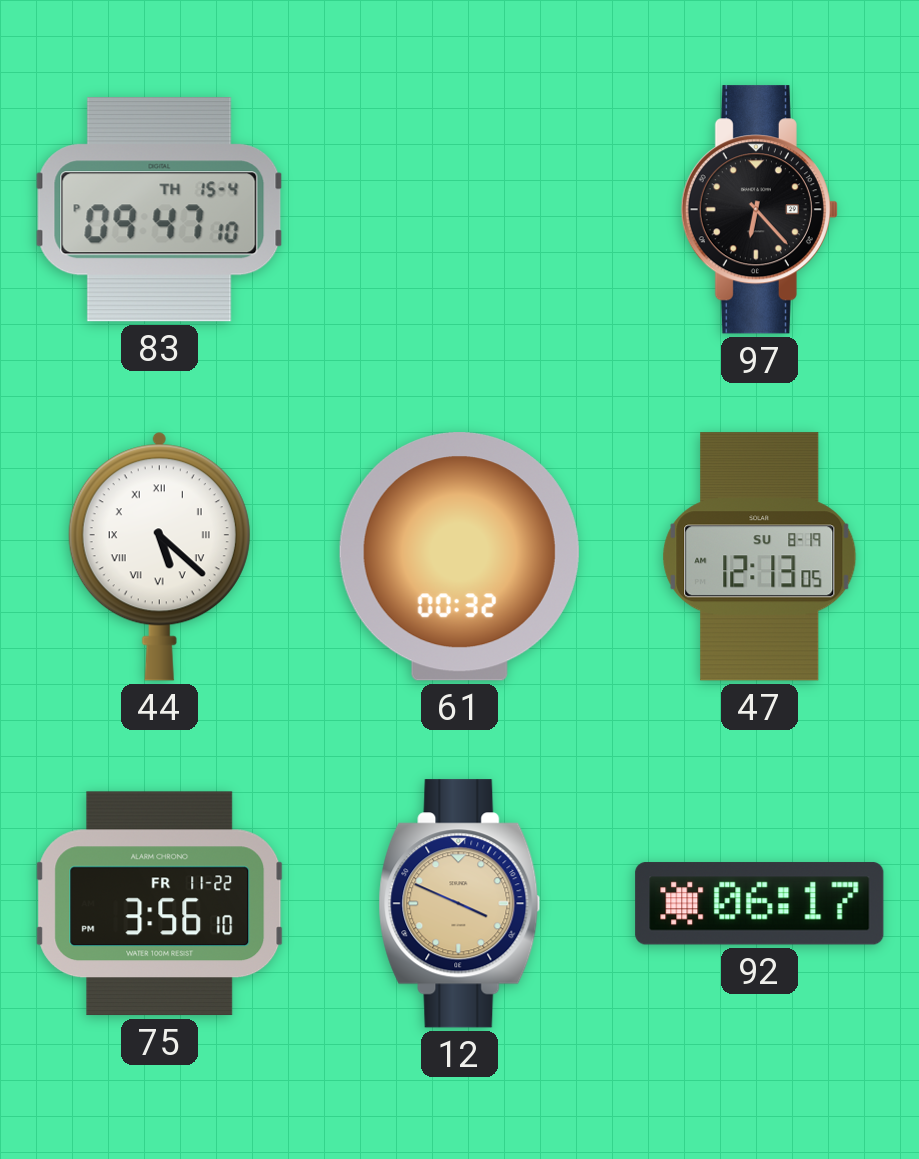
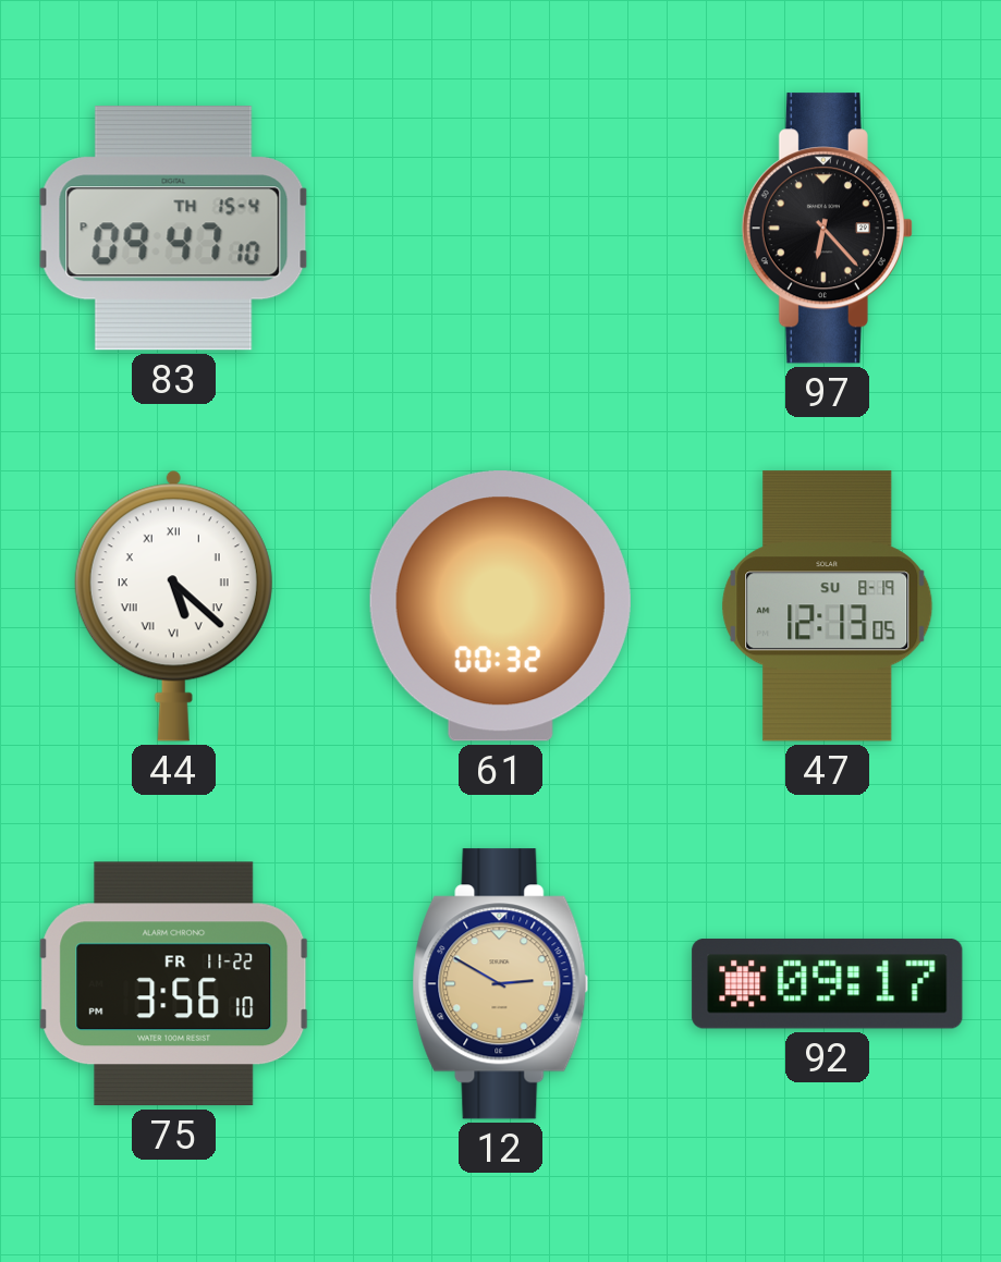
12: 3:49 -> 2:50 (501, 984)
92: 06:17 -> 09:17 (828, 984)
